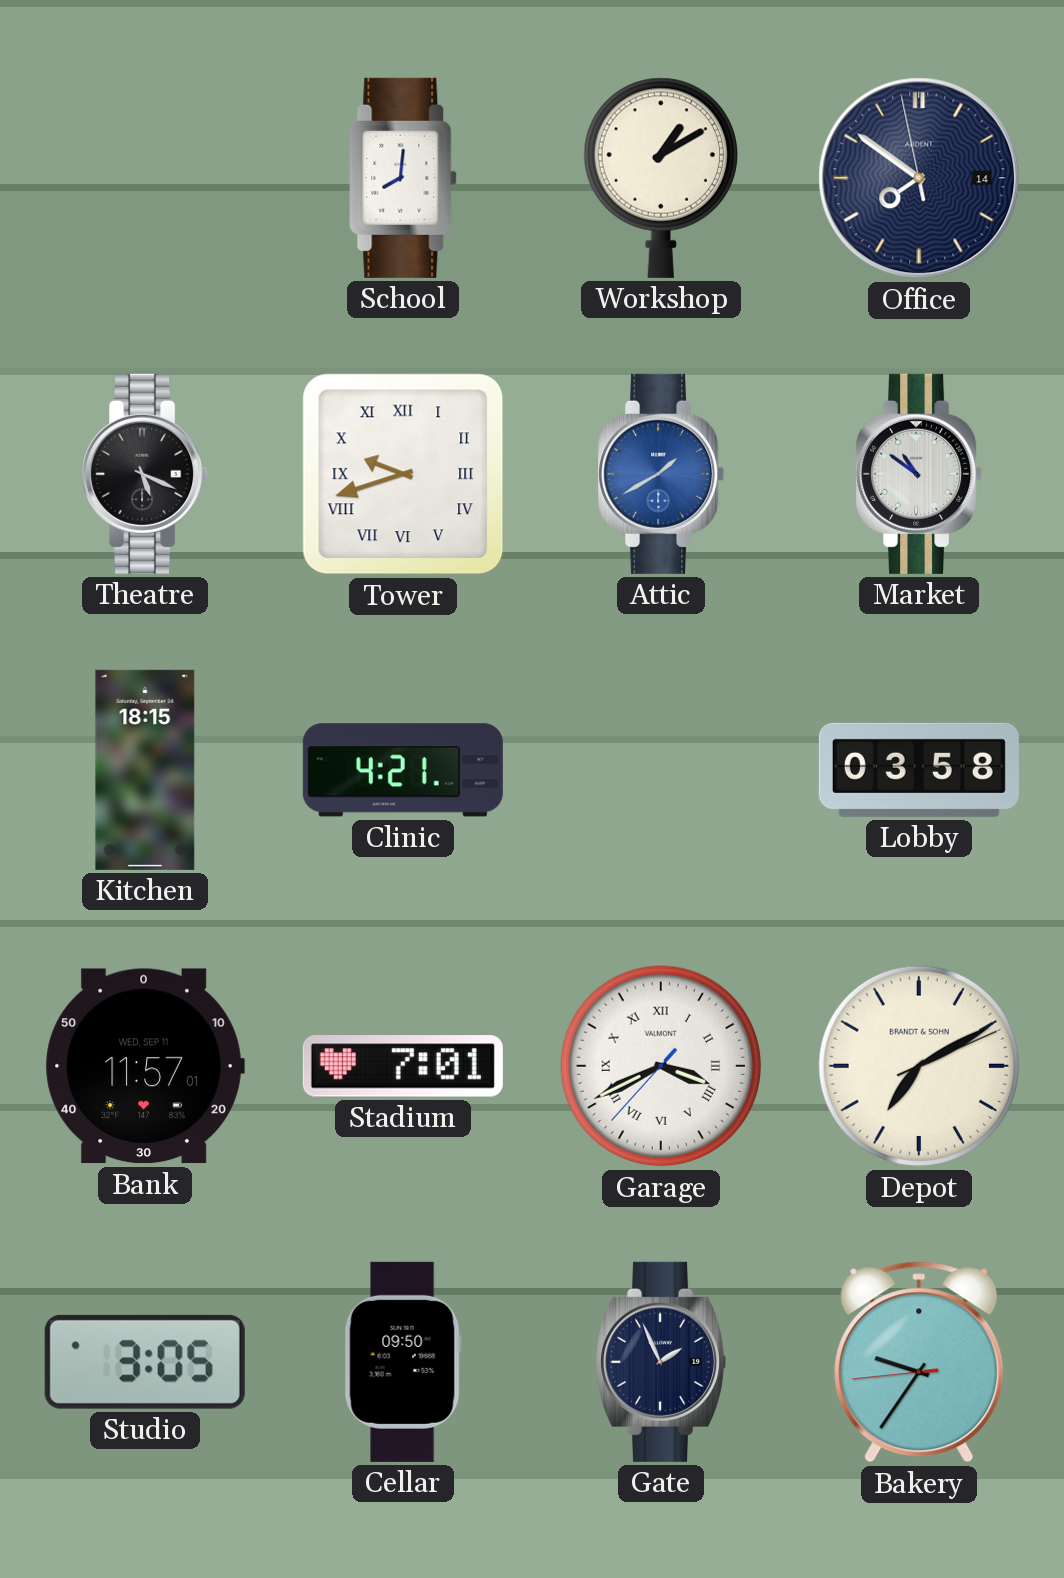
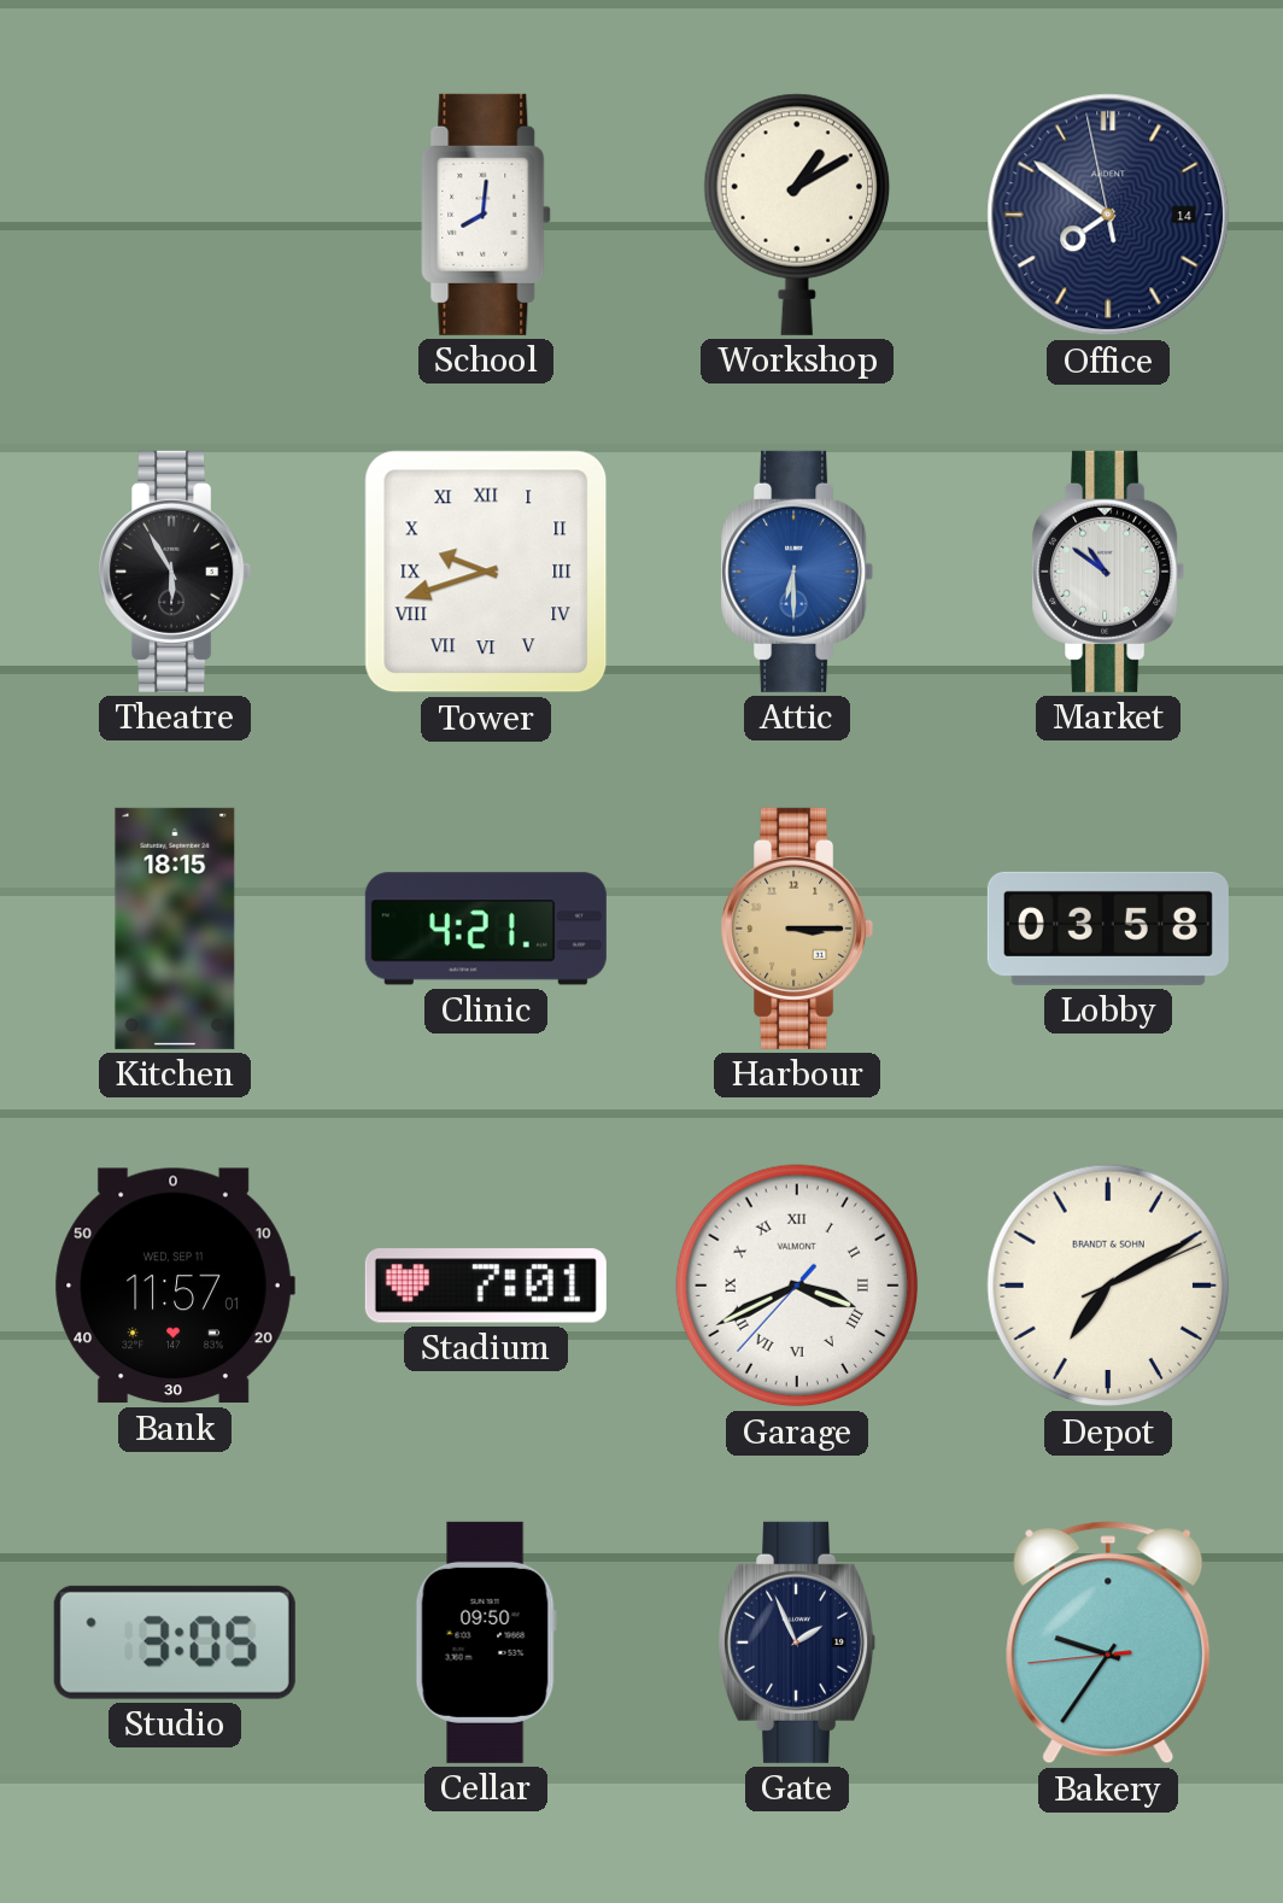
Theatre: 5:19 -> 5:55 (175, 572)
Attic: 1:40 -> 6:30 (797, 572)
Harbour: none -> 3:15 (797, 929)
